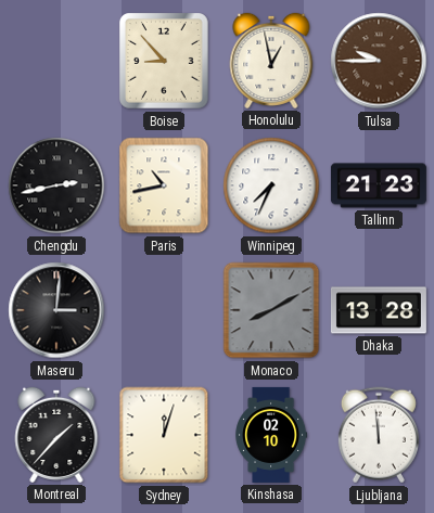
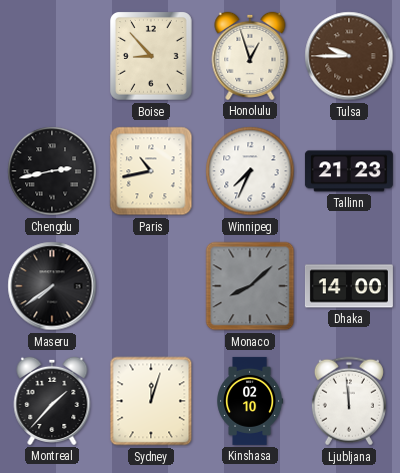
Honolulu: 12:58 -> 12:57 (250, 56)
Maseru: 3:01 -> 7:39 (52, 286)
Monaco: 8:10 -> 8:08 (250, 286)
Dhaka: 13:28 -> 14:00 (349, 286)
